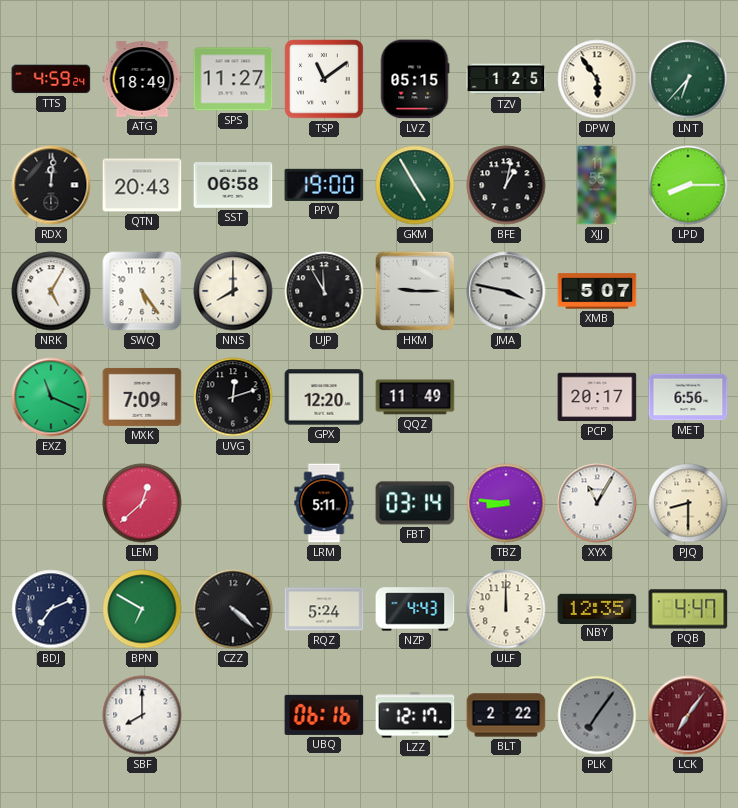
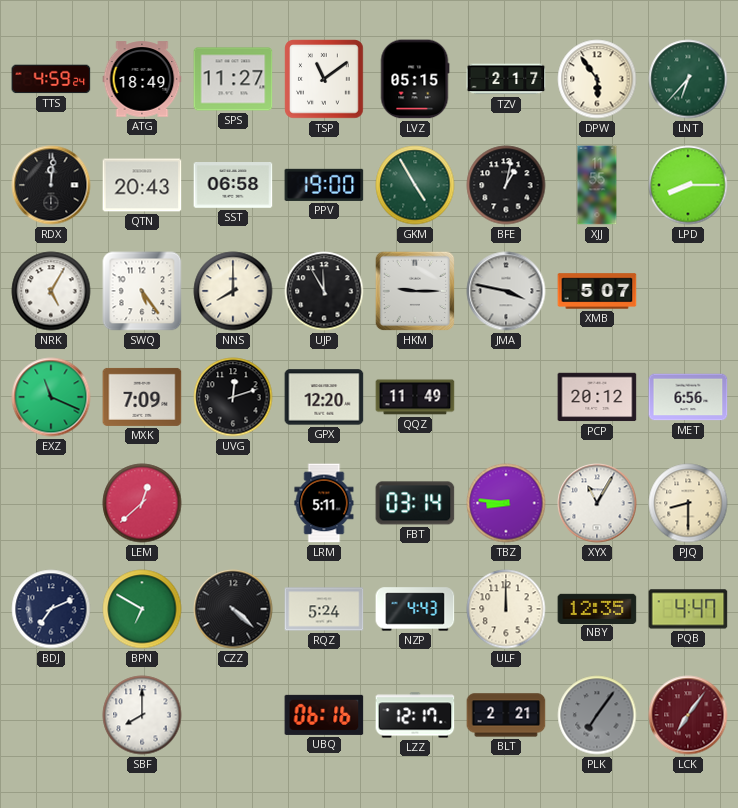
TZV: 1:25 -> 2:17 (506, 79)
PCP: 20:17 -> 20:12 (597, 397)
BLT: 2:22 -> 2:21 (506, 715)
